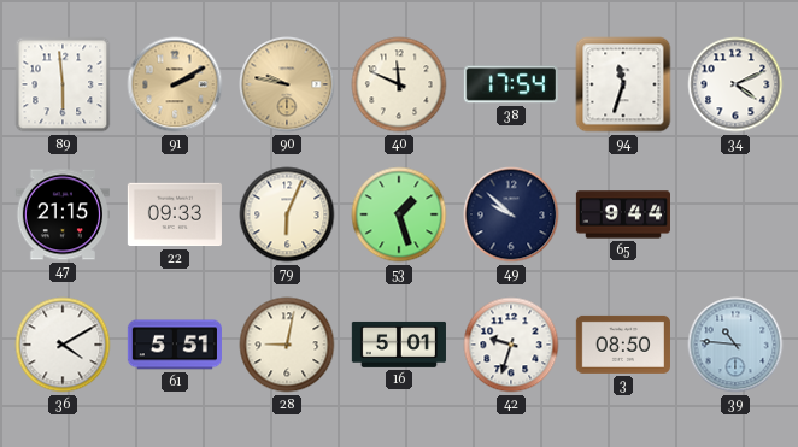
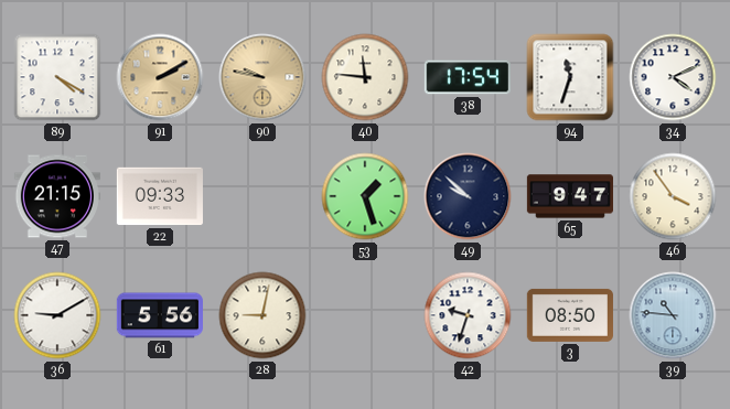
89: 5:59 -> 4:20 (57, 77)
40: 11:49 -> 11:46 (365, 77)
79: 6:04 -> none (287, 214)
65: 9:44 -> 9:47 (569, 196)
46: none -> 3:54 (673, 196)
36: 4:10 -> 9:10 (57, 315)
61: 5:51 -> 5:56 (160, 315)
16: 5:01 -> none (398, 345)
